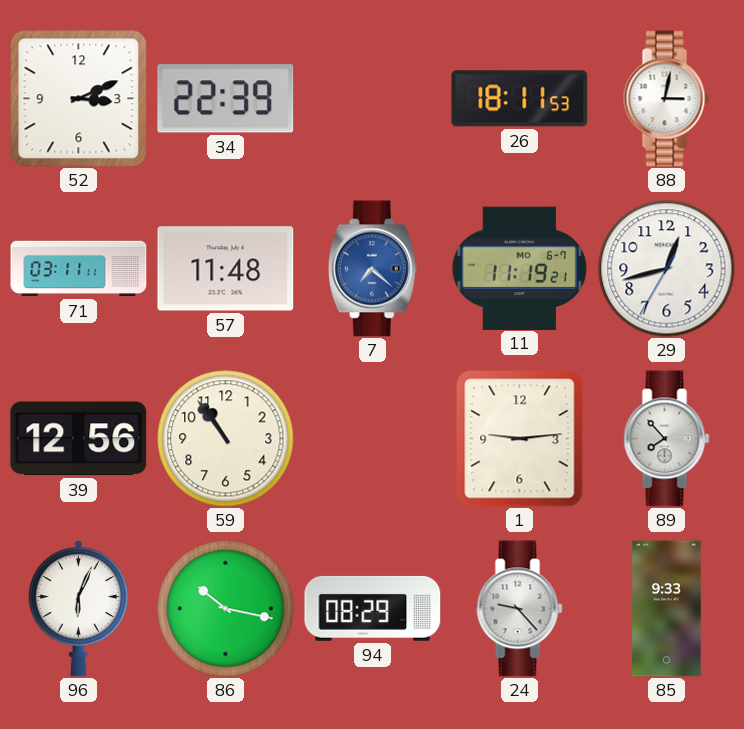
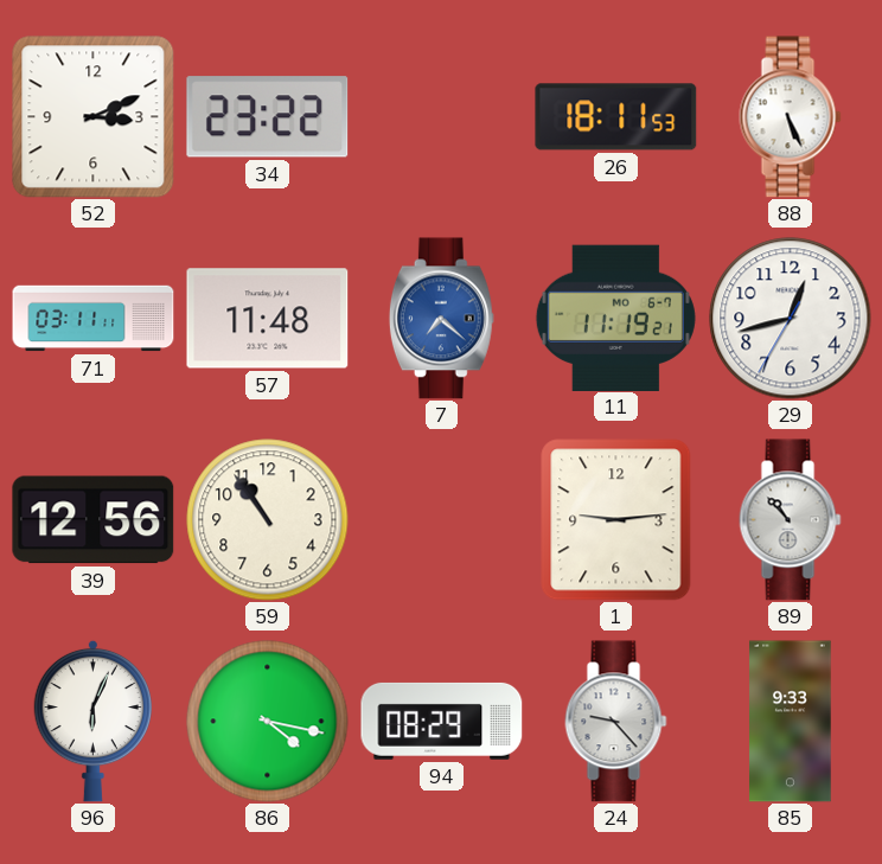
34: 22:39 -> 23:22 (268, 117)
88: 3:02 -> 5:26 (791, 117)
89: 7:53 -> 10:53 (791, 520)
86: 10:17 -> 4:17 (268, 722)
